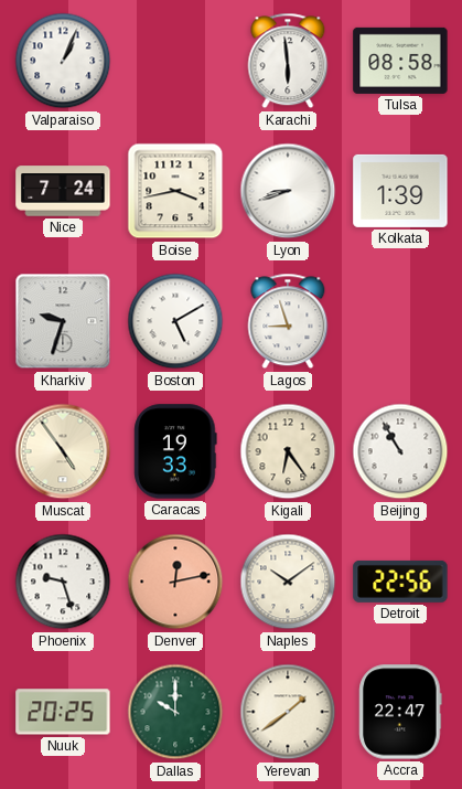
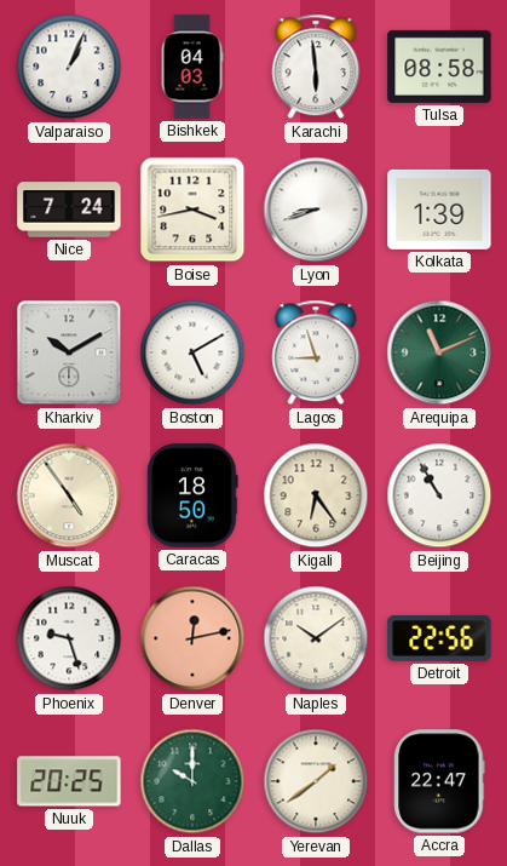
Bishkek: none -> 04:03 (192, 67)
Kharkiv: 9:33 -> 10:10 (69, 352)
Arequipa: none -> 11:11 (439, 352)
Caracas: 19:33 -> 18:50 (192, 495)
